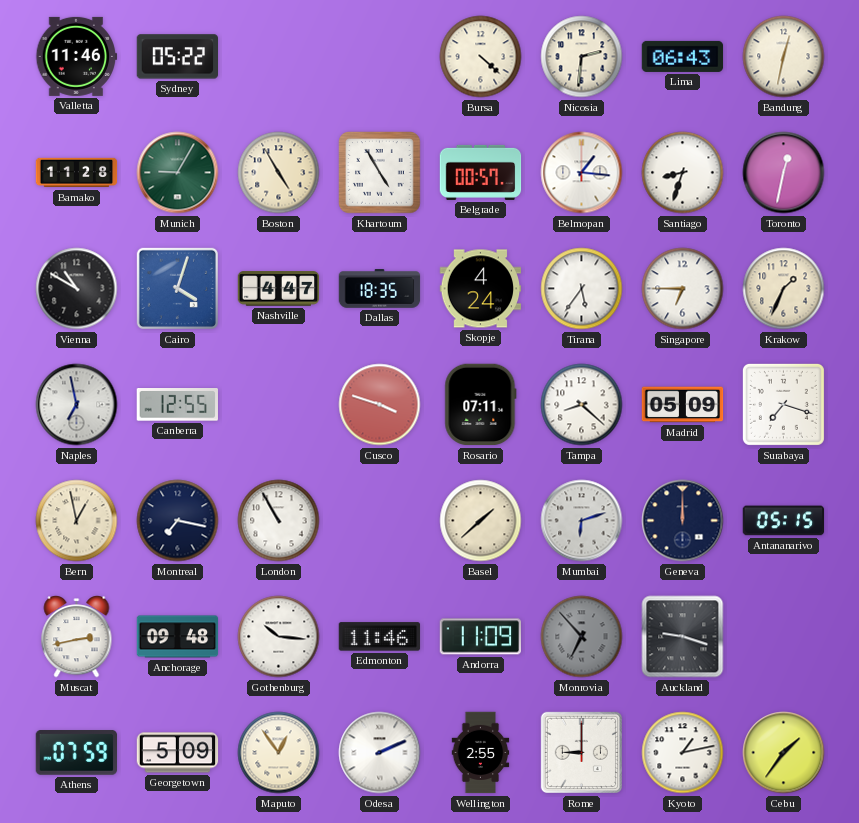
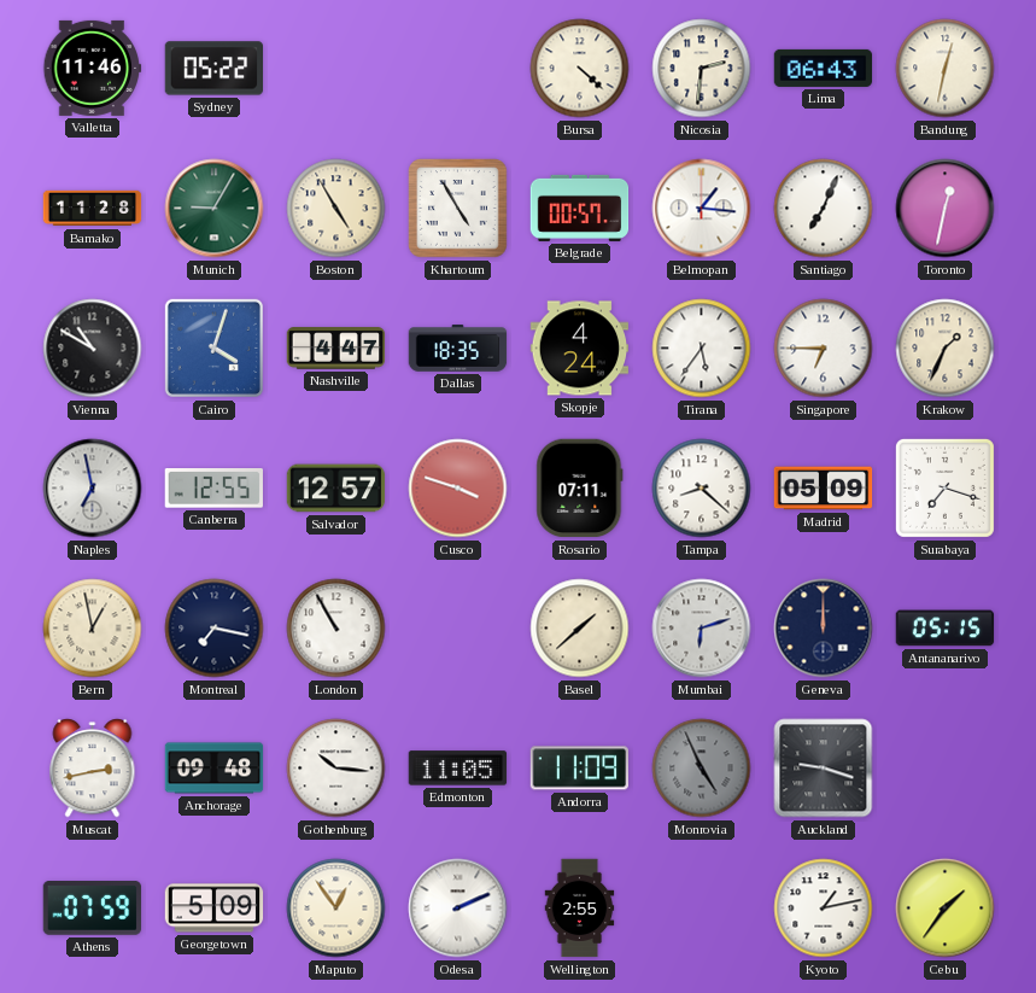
Santiago: 8:33 -> 7:04 (824, 209)
Salvador: none -> 12:57 (336, 489)
Edmonton: 11:46 -> 11:05 (458, 769)
Monrovia: 6:53 -> 4:56 (702, 769)
Rome: 9:00 -> none (581, 752)
